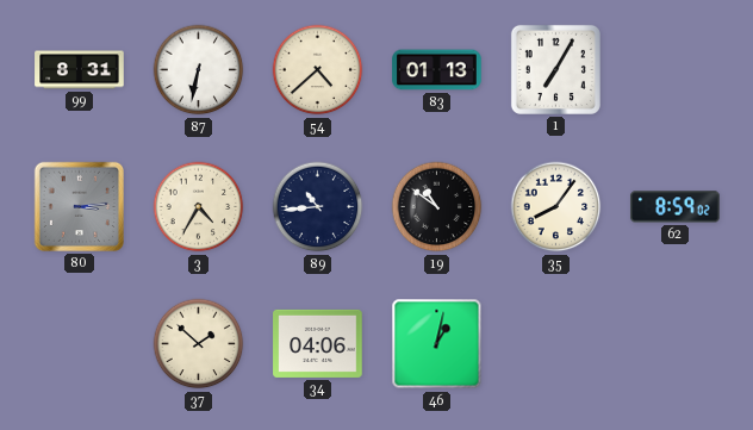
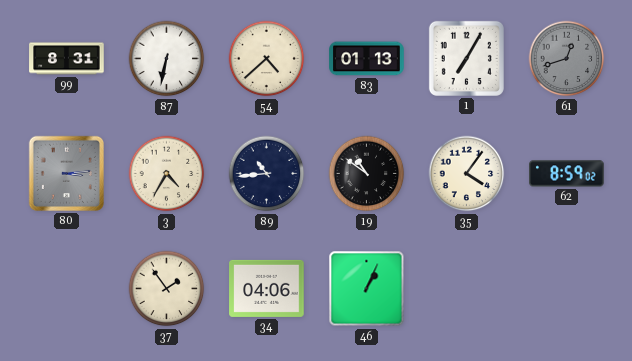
61: none -> 12:42 (567, 59)
35: 8:06 -> 4:06 (467, 174)
37: 1:52 -> 1:54 (167, 289)
46: 1:02 -> 1:04 (367, 289)
